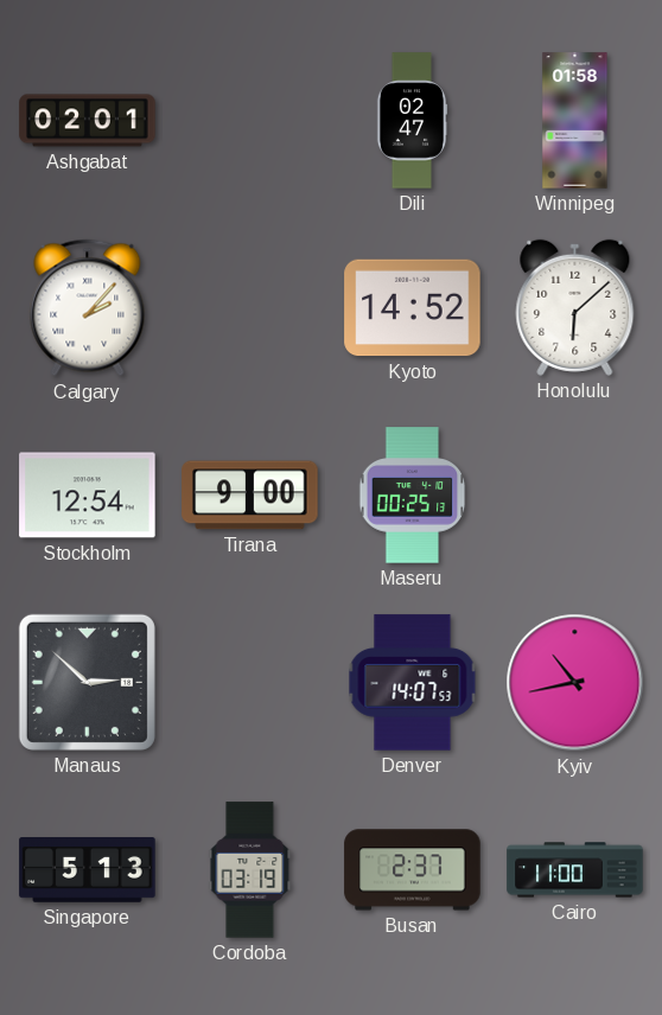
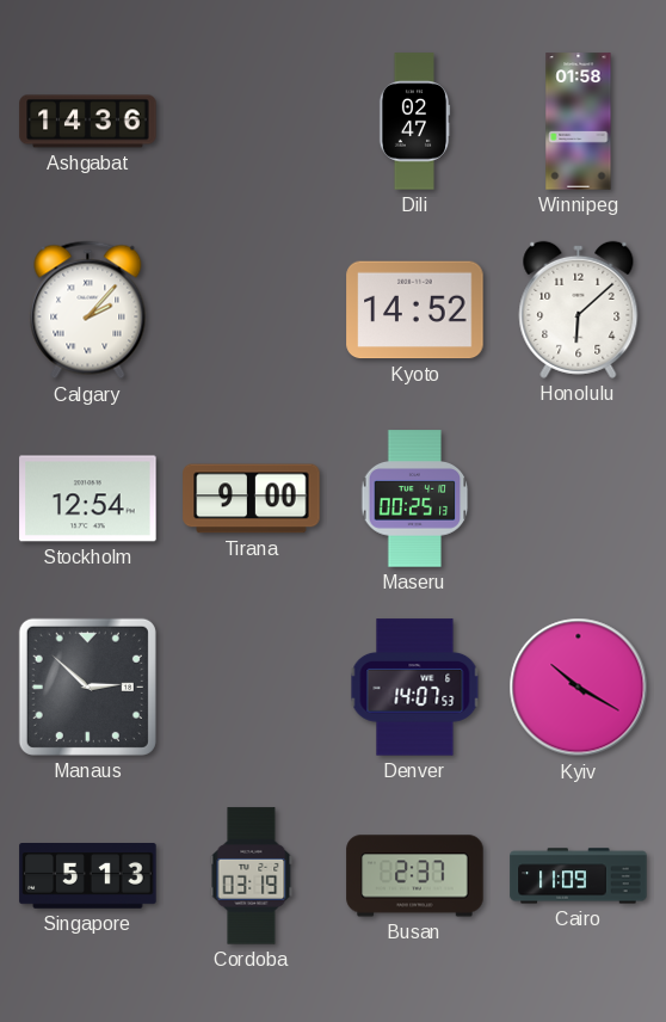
Ashgabat: 02:01 -> 14:36 (88, 122)
Kyiv: 10:43 -> 10:20 (579, 688)
Cairo: 11:00 -> 11:09 (579, 876)
